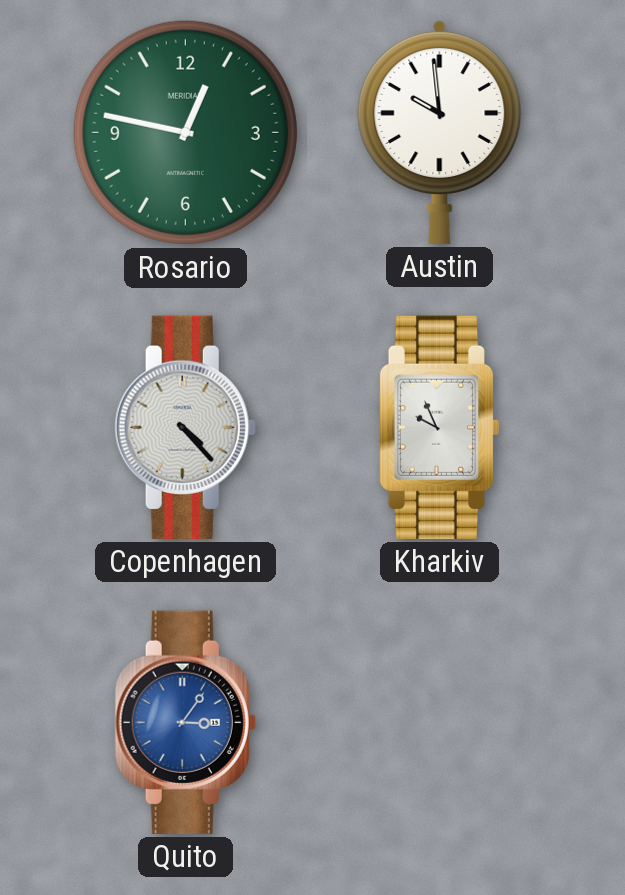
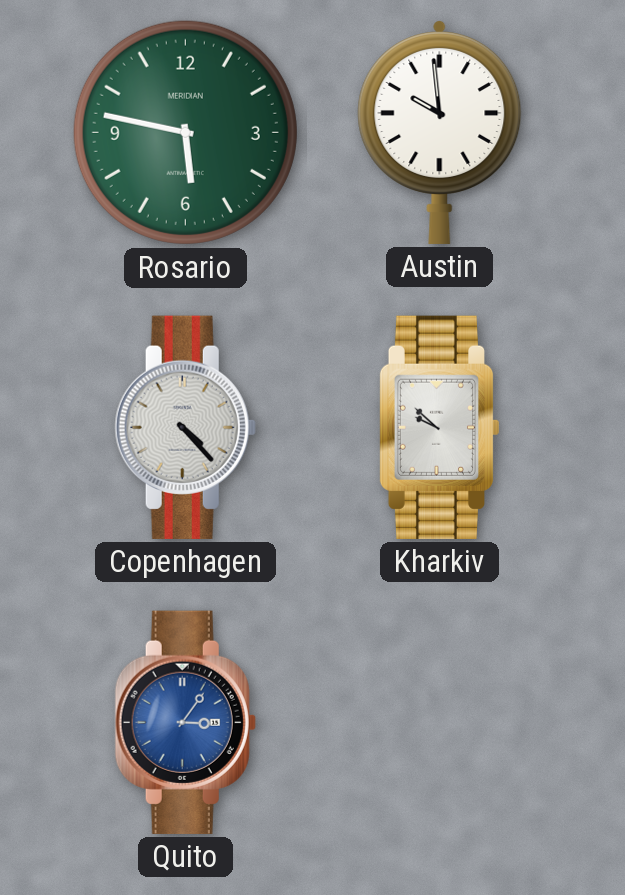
Rosario: 12:47 -> 5:47 (185, 132)
Kharkiv: 9:56 -> 9:52 (439, 427)
